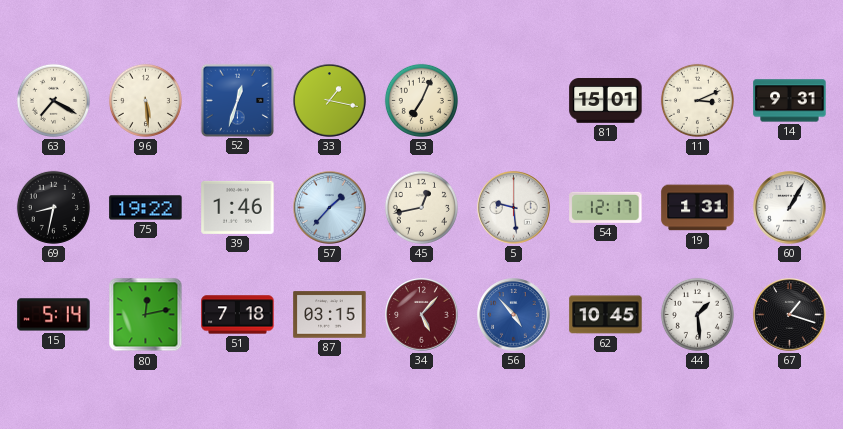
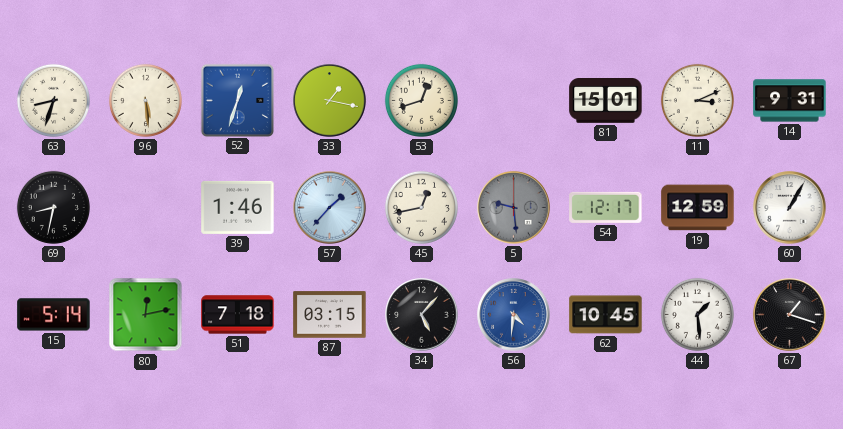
63: 7:20 -> 8:33 (53, 100)
53: 7:04 -> 12:42 (421, 100)
75: 19:22 -> none (146, 208)
5 dial: white -> grey (514, 208)
19: 1:31 -> 12:59 (698, 208)
34 dial: burgundy -> black (422, 315)
56: 4:53 -> 4:31 (514, 315)
